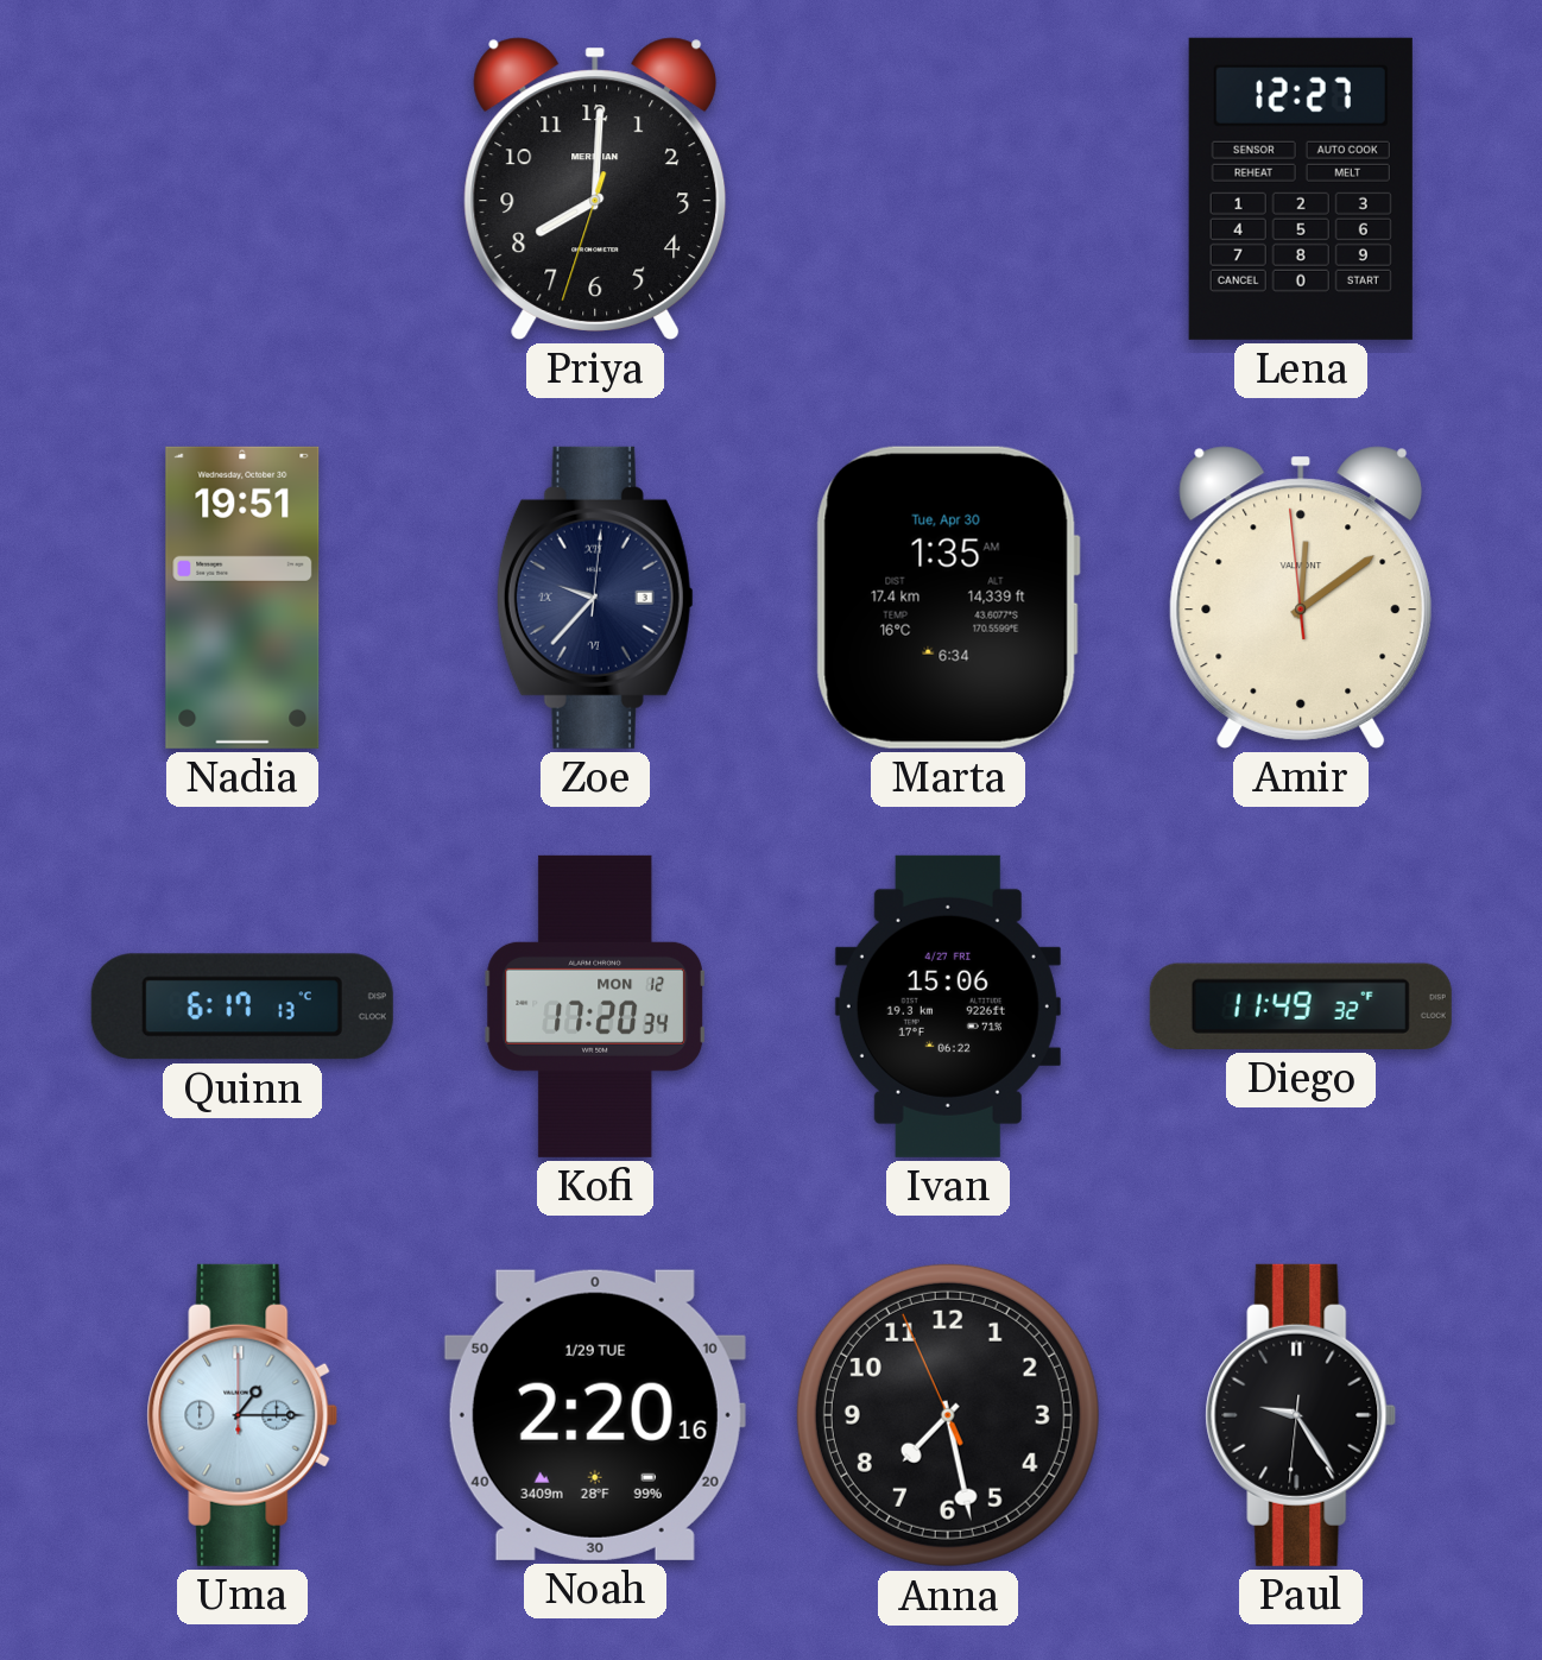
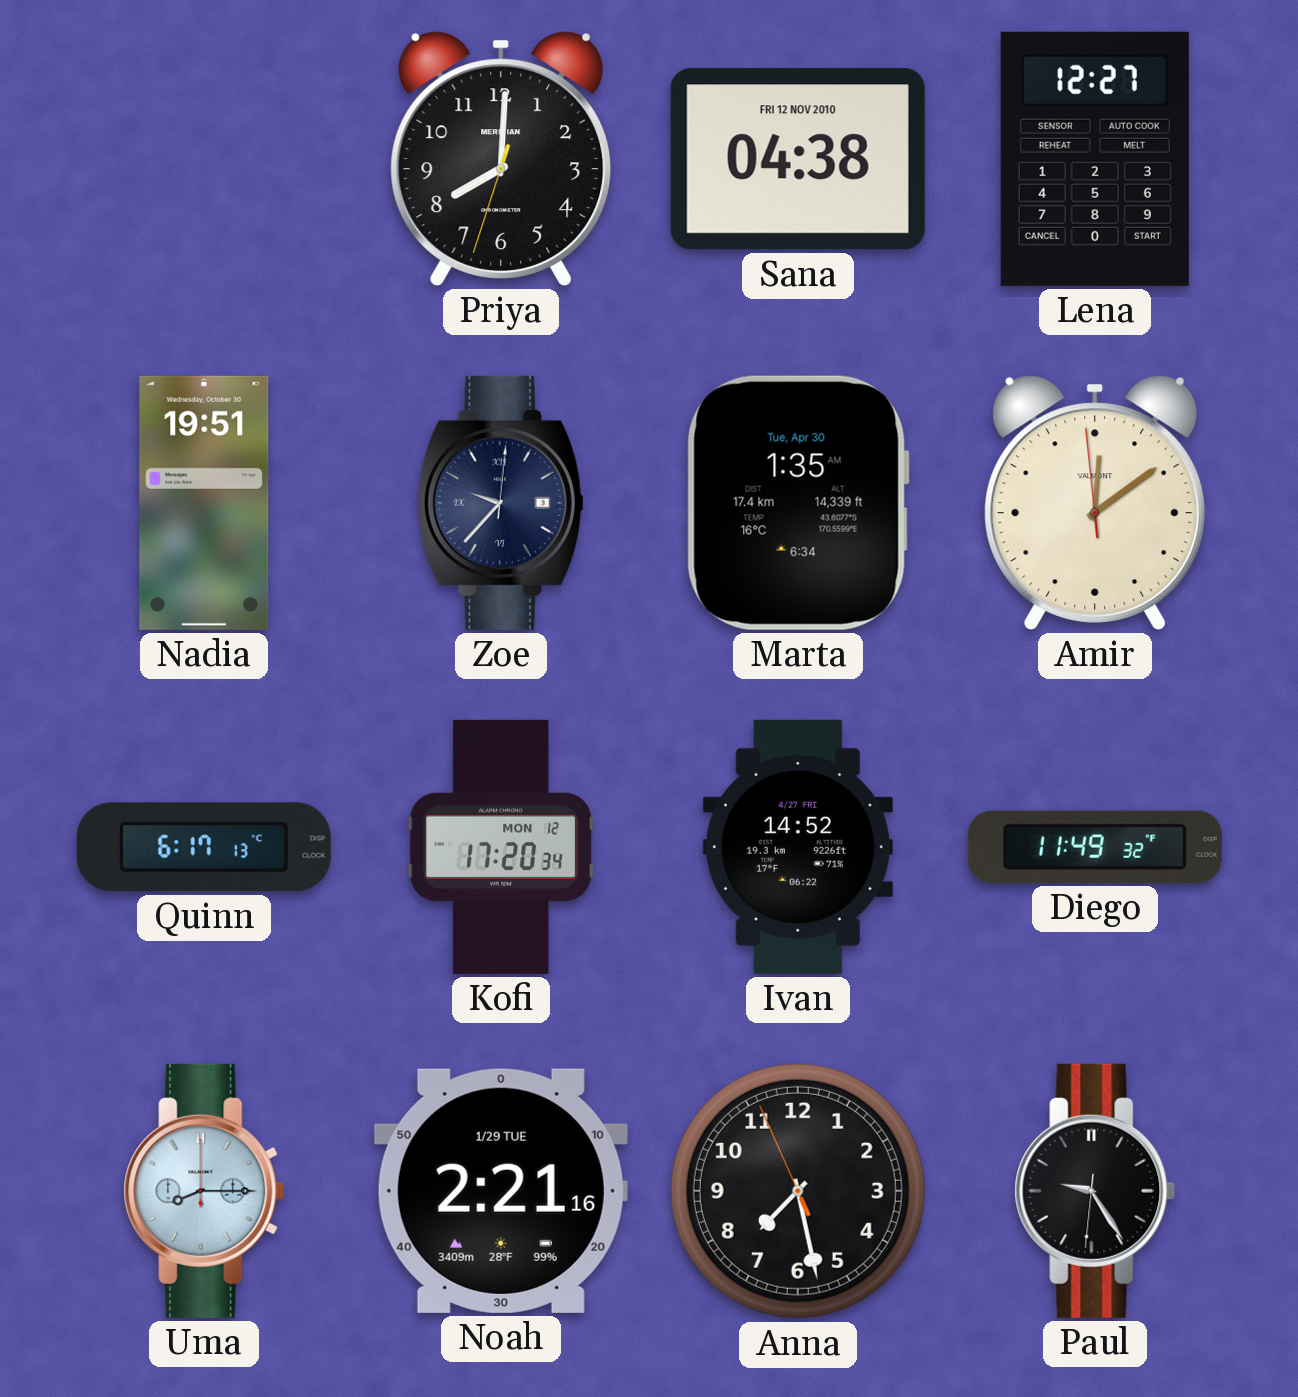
Sana: none -> 04:38 (798, 159)
Ivan: 15:06 -> 14:52 (798, 847)
Uma: 1:15 -> 8:15 (204, 1191)
Noah: 2:20 -> 2:21 (501, 1191)
